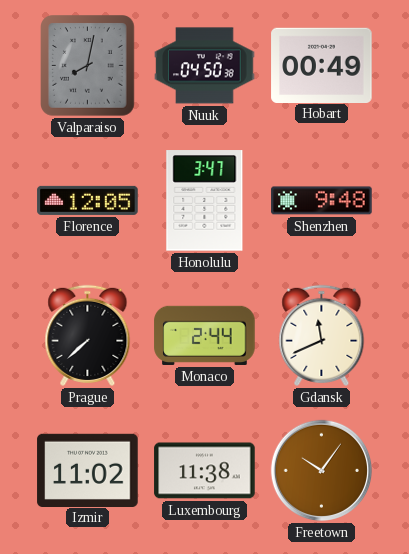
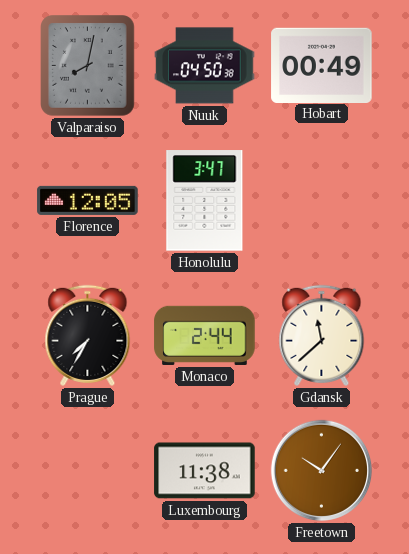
Shenzhen: 9:48 -> none (322, 201)
Prague: 7:38 -> 7:35 (88, 335)
Gdansk: 11:41 -> 11:38 (322, 335)
Izmir: 11:02 -> none (88, 470)
